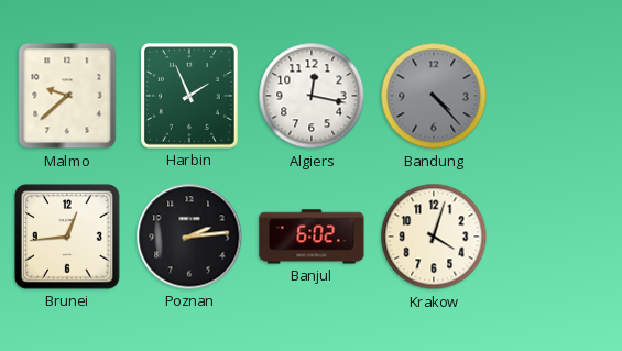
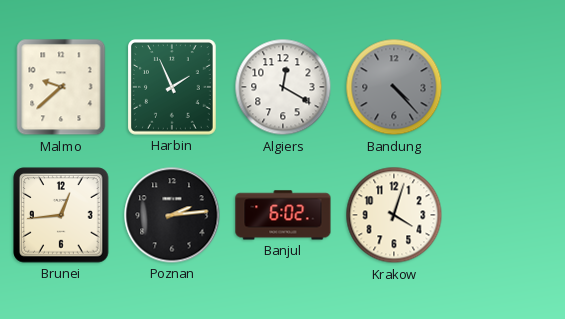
Algiers: 12:17 -> 12:20 (283, 87)
